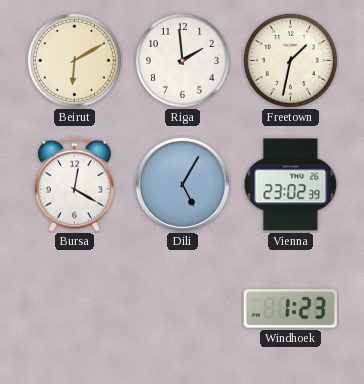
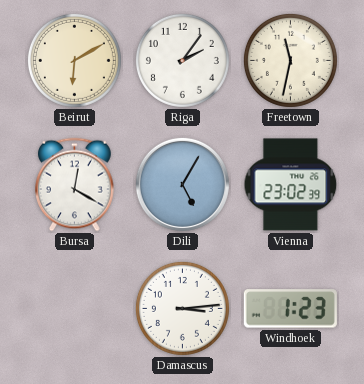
Riga: 1:59 -> 2:06 (182, 60)
Freetown: 1:32 -> 11:32 (290, 60)
Damascus: none -> 3:14 (182, 308)
